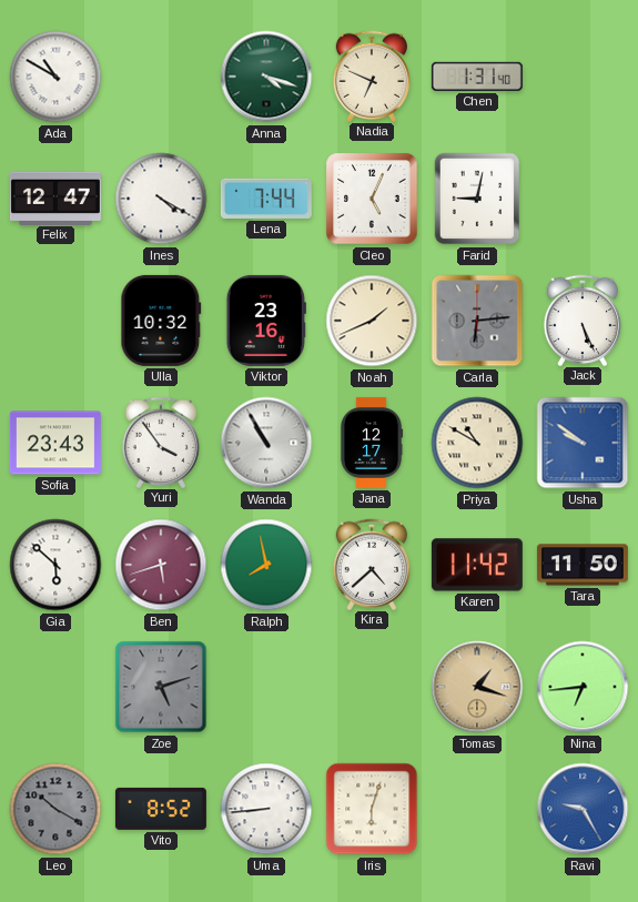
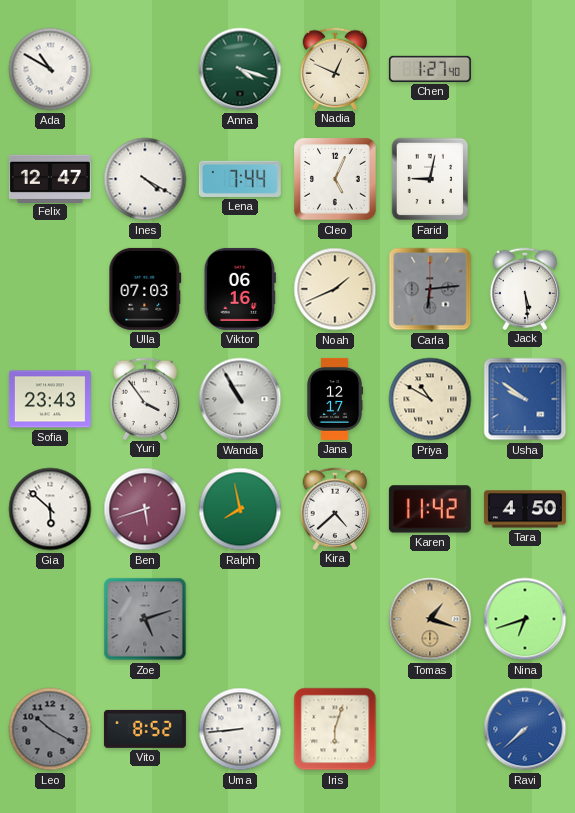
Nadia: 6:49 -> 12:49 (335, 68)
Chen: 1:31 -> 1:27 (430, 69)
Ulla: 10:32 -> 07:03 (145, 289)
Viktor: 23:16 -> 06:16 (240, 289)
Jack: 5:26 -> 5:29 (525, 288)
Tara: 11:50 -> 4:50 (525, 509)
Nina: 6:44 -> 6:42 (525, 619)
Ravi: 9:25 -> 7:38 (525, 729)
